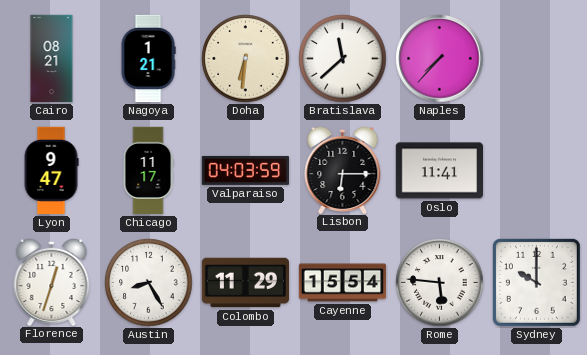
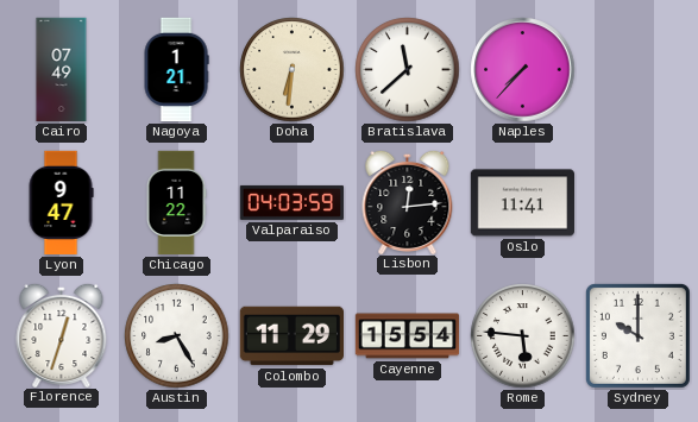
Cairo: 08:21 -> 07:49 (62, 70)
Chicago: 11:17 -> 11:22 (176, 203)
Lisbon: 6:15 -> 12:14 (408, 201)
